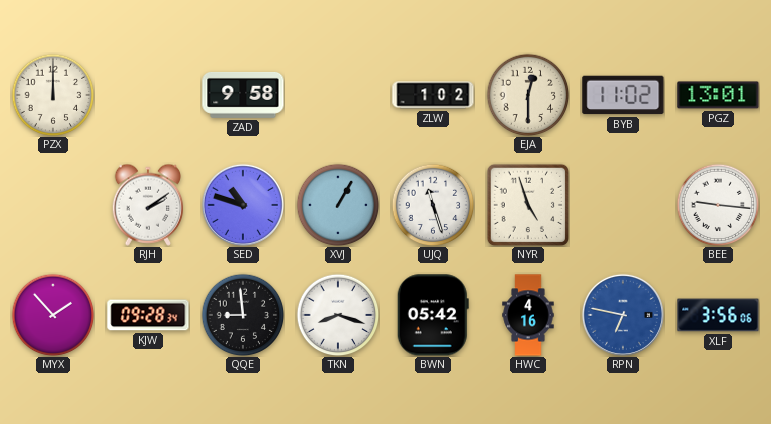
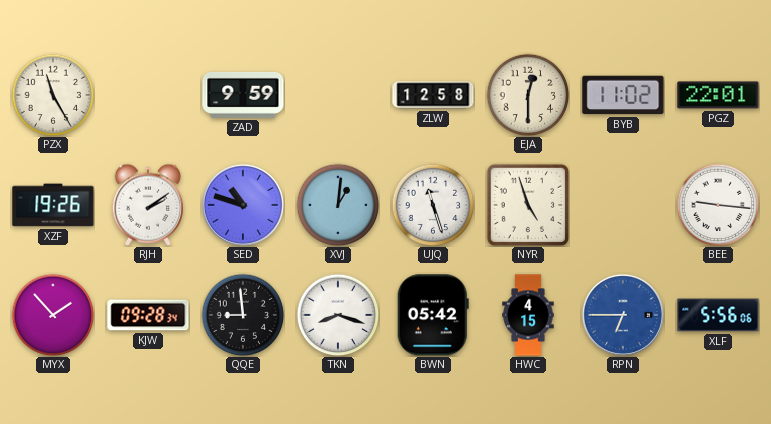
PZX: 12:00 -> 11:25 (53, 95)
ZAD: 9:58 -> 9:59 (243, 95)
ZLW: 1:02 -> 12:58 (433, 95)
PGZ: 13:01 -> 22:01 (718, 95)
XZF: none -> 19:26 (53, 205)
XVJ: 1:05 -> 1:01 (338, 205)
HWC: 4:16 -> 4:15 (528, 315)
RPN: 6:47 -> 6:45 (623, 315)
XLF: 3:56 -> 5:56 (718, 315)
